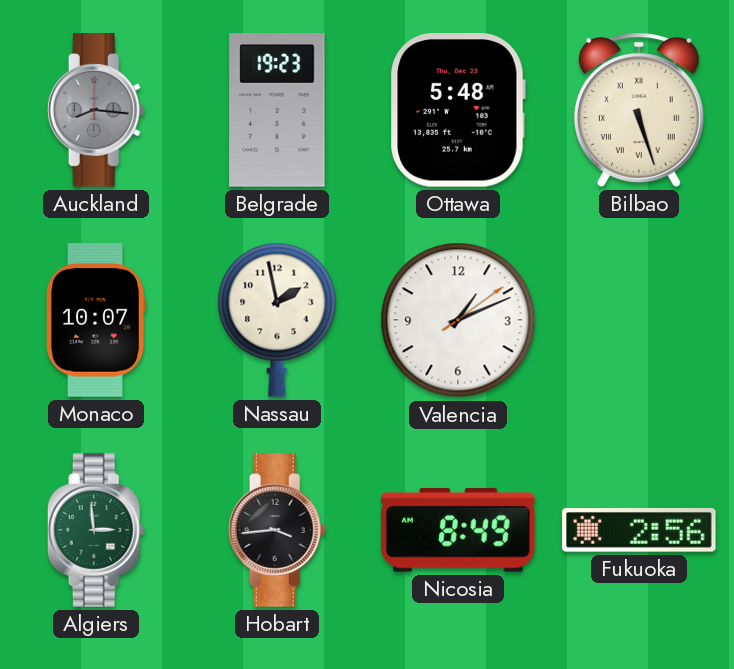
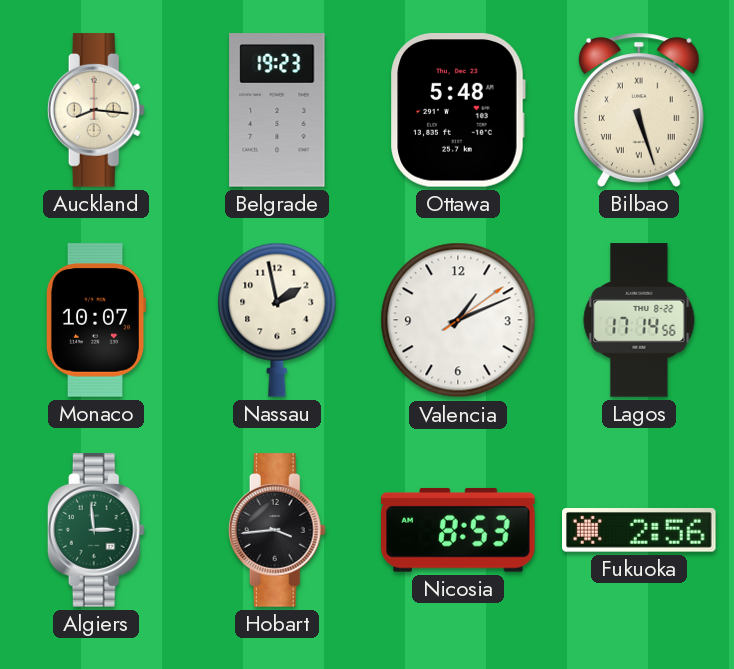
Auckland dial: grey -> cream (96, 110)
Lagos: none -> 17:14 (639, 320)
Nicosia: 8:49 -> 8:53 (459, 530)
